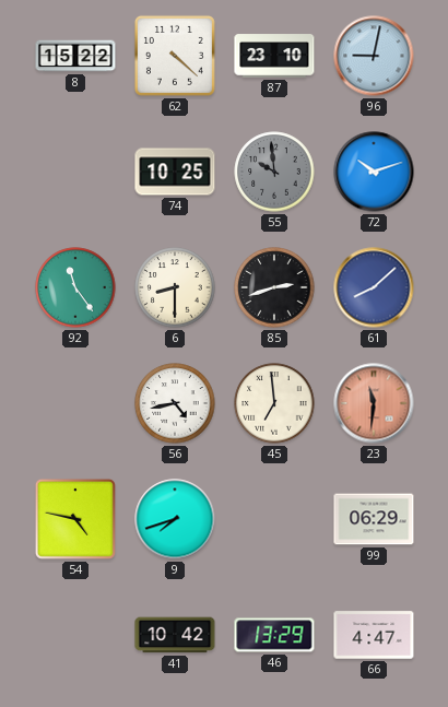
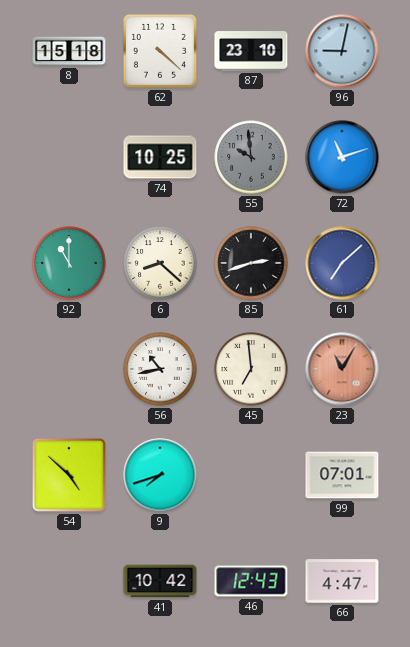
8: 15:22 -> 15:18 (69, 51)
72: 10:12 -> 11:12 (342, 157)
92: 11:24 -> 11:00 (69, 263)
6: 8:30 -> 8:22 (160, 263)
61: 8:08 -> 7:08 (342, 263)
56: 4:43 -> 10:43 (160, 369)
23: 11:31 -> 11:05 (342, 369)
54: 4:47 -> 4:52 (69, 475)
99: 06:29 -> 07:01 (342, 475)
46: 13:29 -> 12:43 (251, 581)
